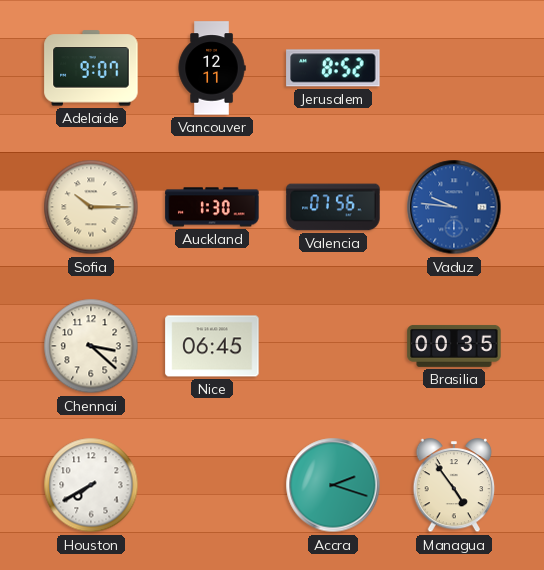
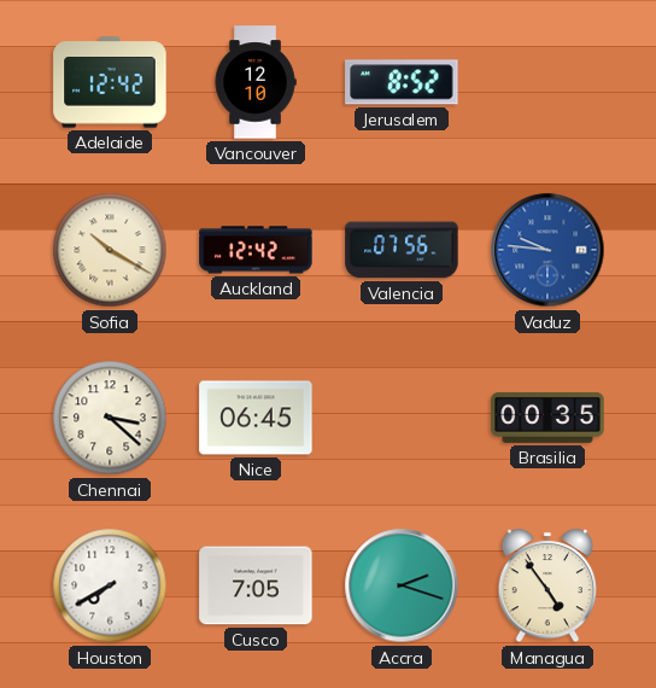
Adelaide: 9:07 -> 12:42 (110, 82)
Vancouver: 12:11 -> 12:10 (256, 82)
Sofia: 10:15 -> 10:20 (110, 250)
Auckland: 1:30 -> 12:42 (256, 250)
Cusco: none -> 7:05 (256, 585)
